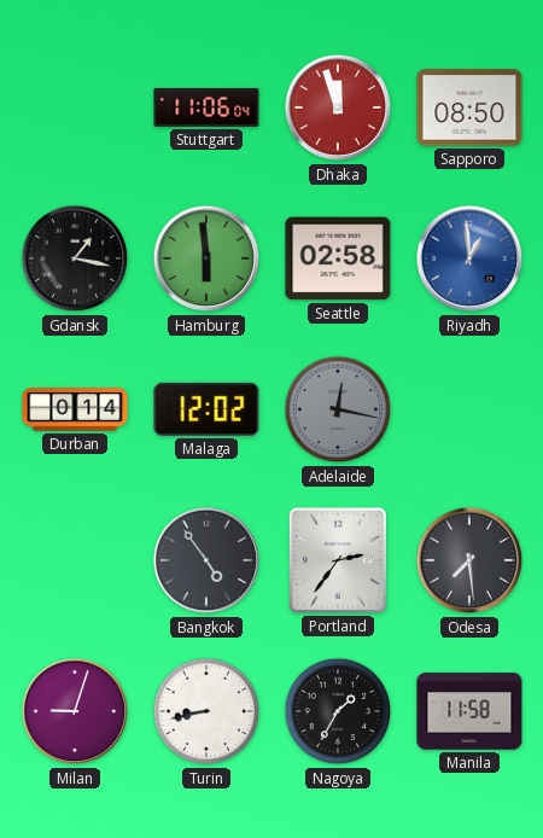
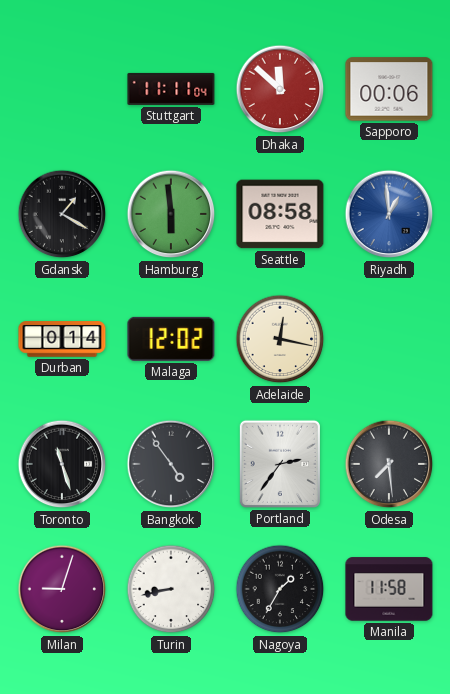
Stuttgart: 11:06 -> 11:11 (171, 89)
Dhaka: 11:57 -> 11:52 (280, 89)
Sapporo: 08:50 -> 00:06 (389, 89)
Gdansk: 1:17 -> 1:20 (62, 214)
Seattle: 02:58 -> 08:58 (280, 214)
Adelaide dial: grey -> cream (280, 339)
Toronto: none -> 11:27 (62, 464)
